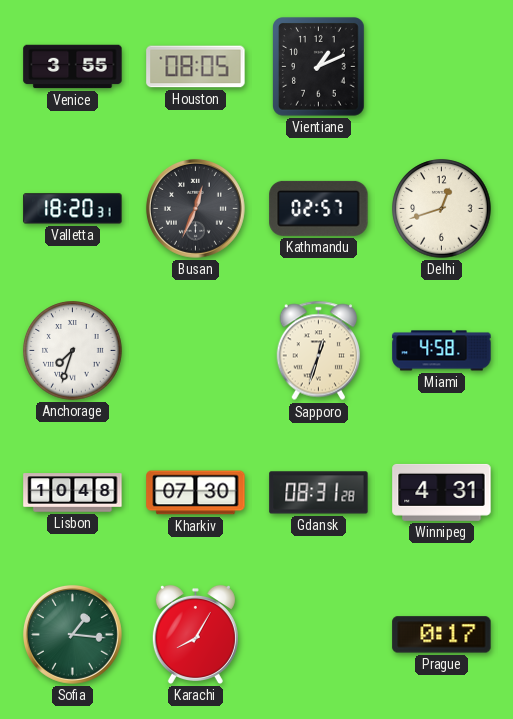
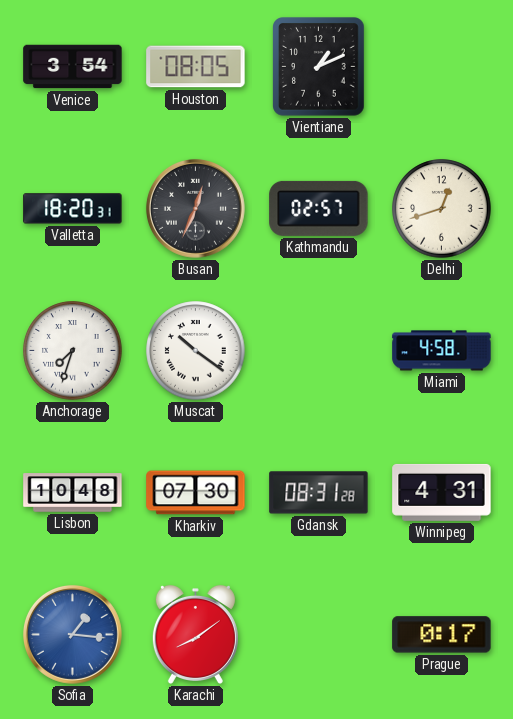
Venice: 3:55 -> 3:54 (73, 67)
Muscat: none -> 10:21 (196, 351)
Sapporo: 12:33 -> none (319, 351)
Sofia dial: green -> blue (72, 634)
Karachi: 8:05 -> 8:09 (195, 634)
